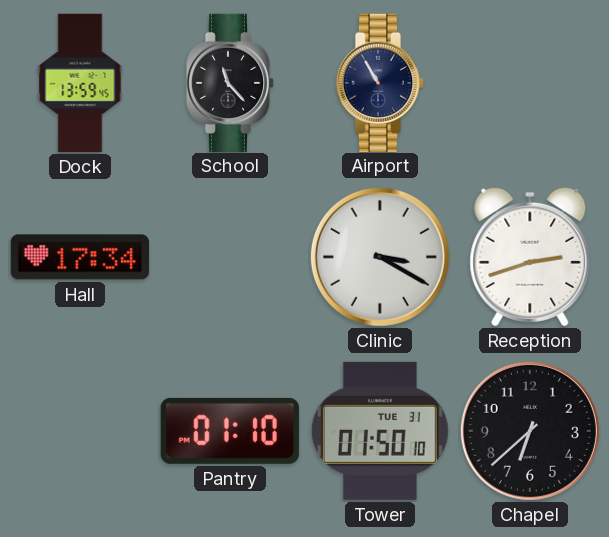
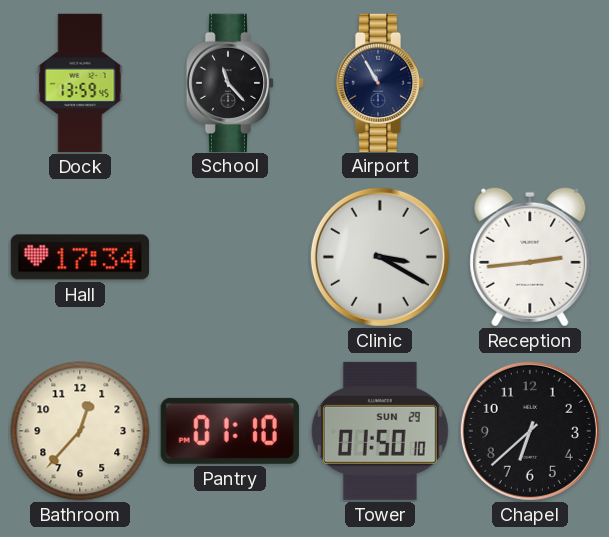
Reception: 2:42 -> 2:44 (530, 257)
Bathroom: none -> 12:37 (80, 431)
Tower date: TUE 31 -> SUN 29 (380, 431)
